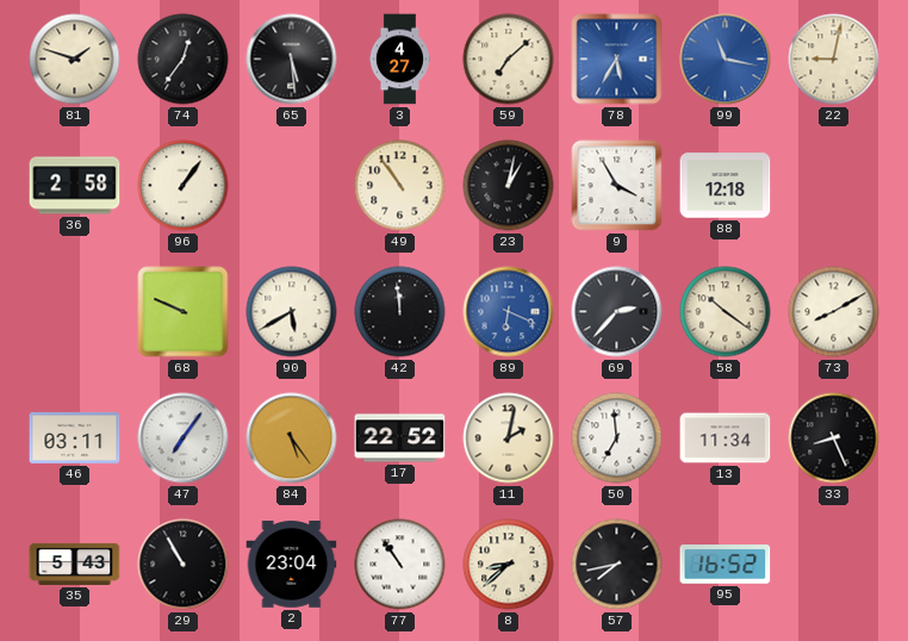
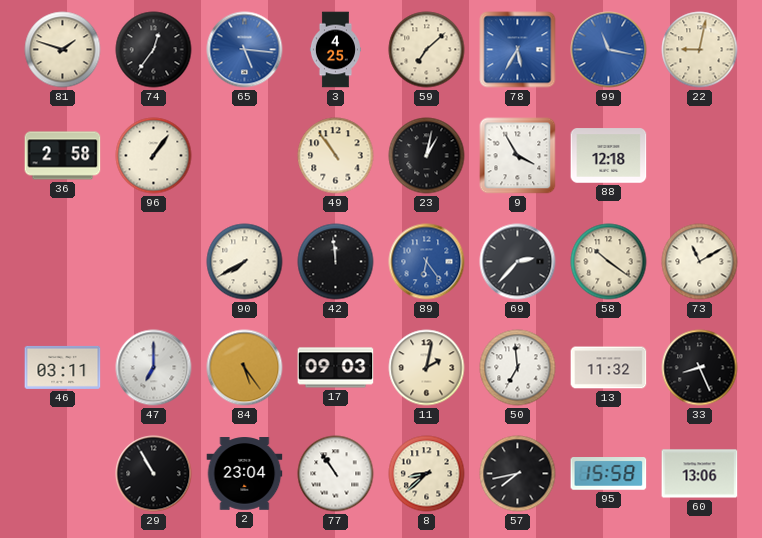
65: 5:29 -> 5:16 (245, 50)
65 dial: black -> blue (245, 50)
3: 4:27 -> 4:25 (335, 50)
68: 9:49 -> none (184, 312)
90: 5:40 -> 7:40 (245, 262)
89: 6:19 -> 6:24 (427, 262)
73: 8:10 -> 11:10 (700, 262)
47: 7:06 -> 7:00 (154, 368)
17: 22:52 -> 09:03 (336, 368)
13: 11:34 -> 11:32 (609, 368)
35: 5:43 -> none (75, 564)
95: 16:52 -> 15:58 (609, 474)
60: none -> 13:06 (700, 474)
